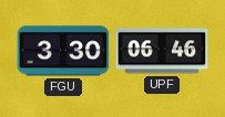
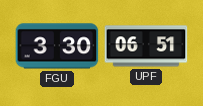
UPF: 06:46 -> 06:51 (146, 46)
